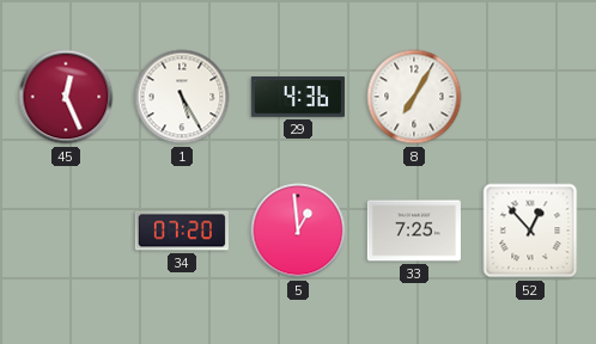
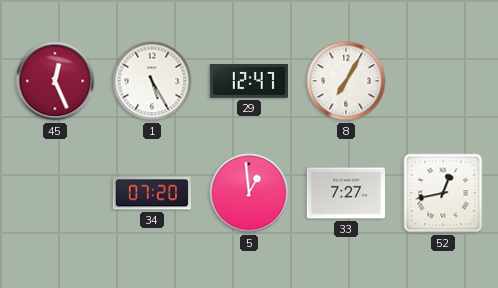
29: 4:36 -> 12:47 (249, 82)
33: 7:25 -> 7:27 (346, 193)
52: 12:53 -> 12:43 (443, 193)
